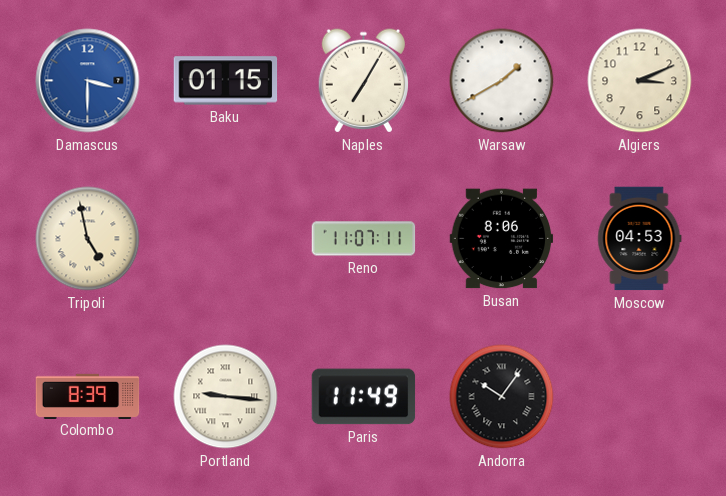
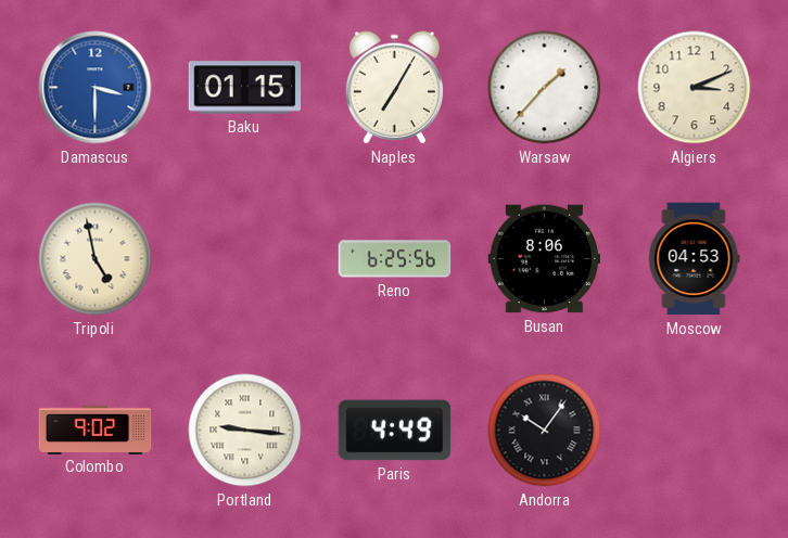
Warsaw: 1:40 -> 1:37 (545, 88)
Reno: 11:07 -> 6:25 (395, 259)
Colombo: 8:39 -> 9:02 (96, 430)
Paris: 11:49 -> 4:49 (395, 431)
